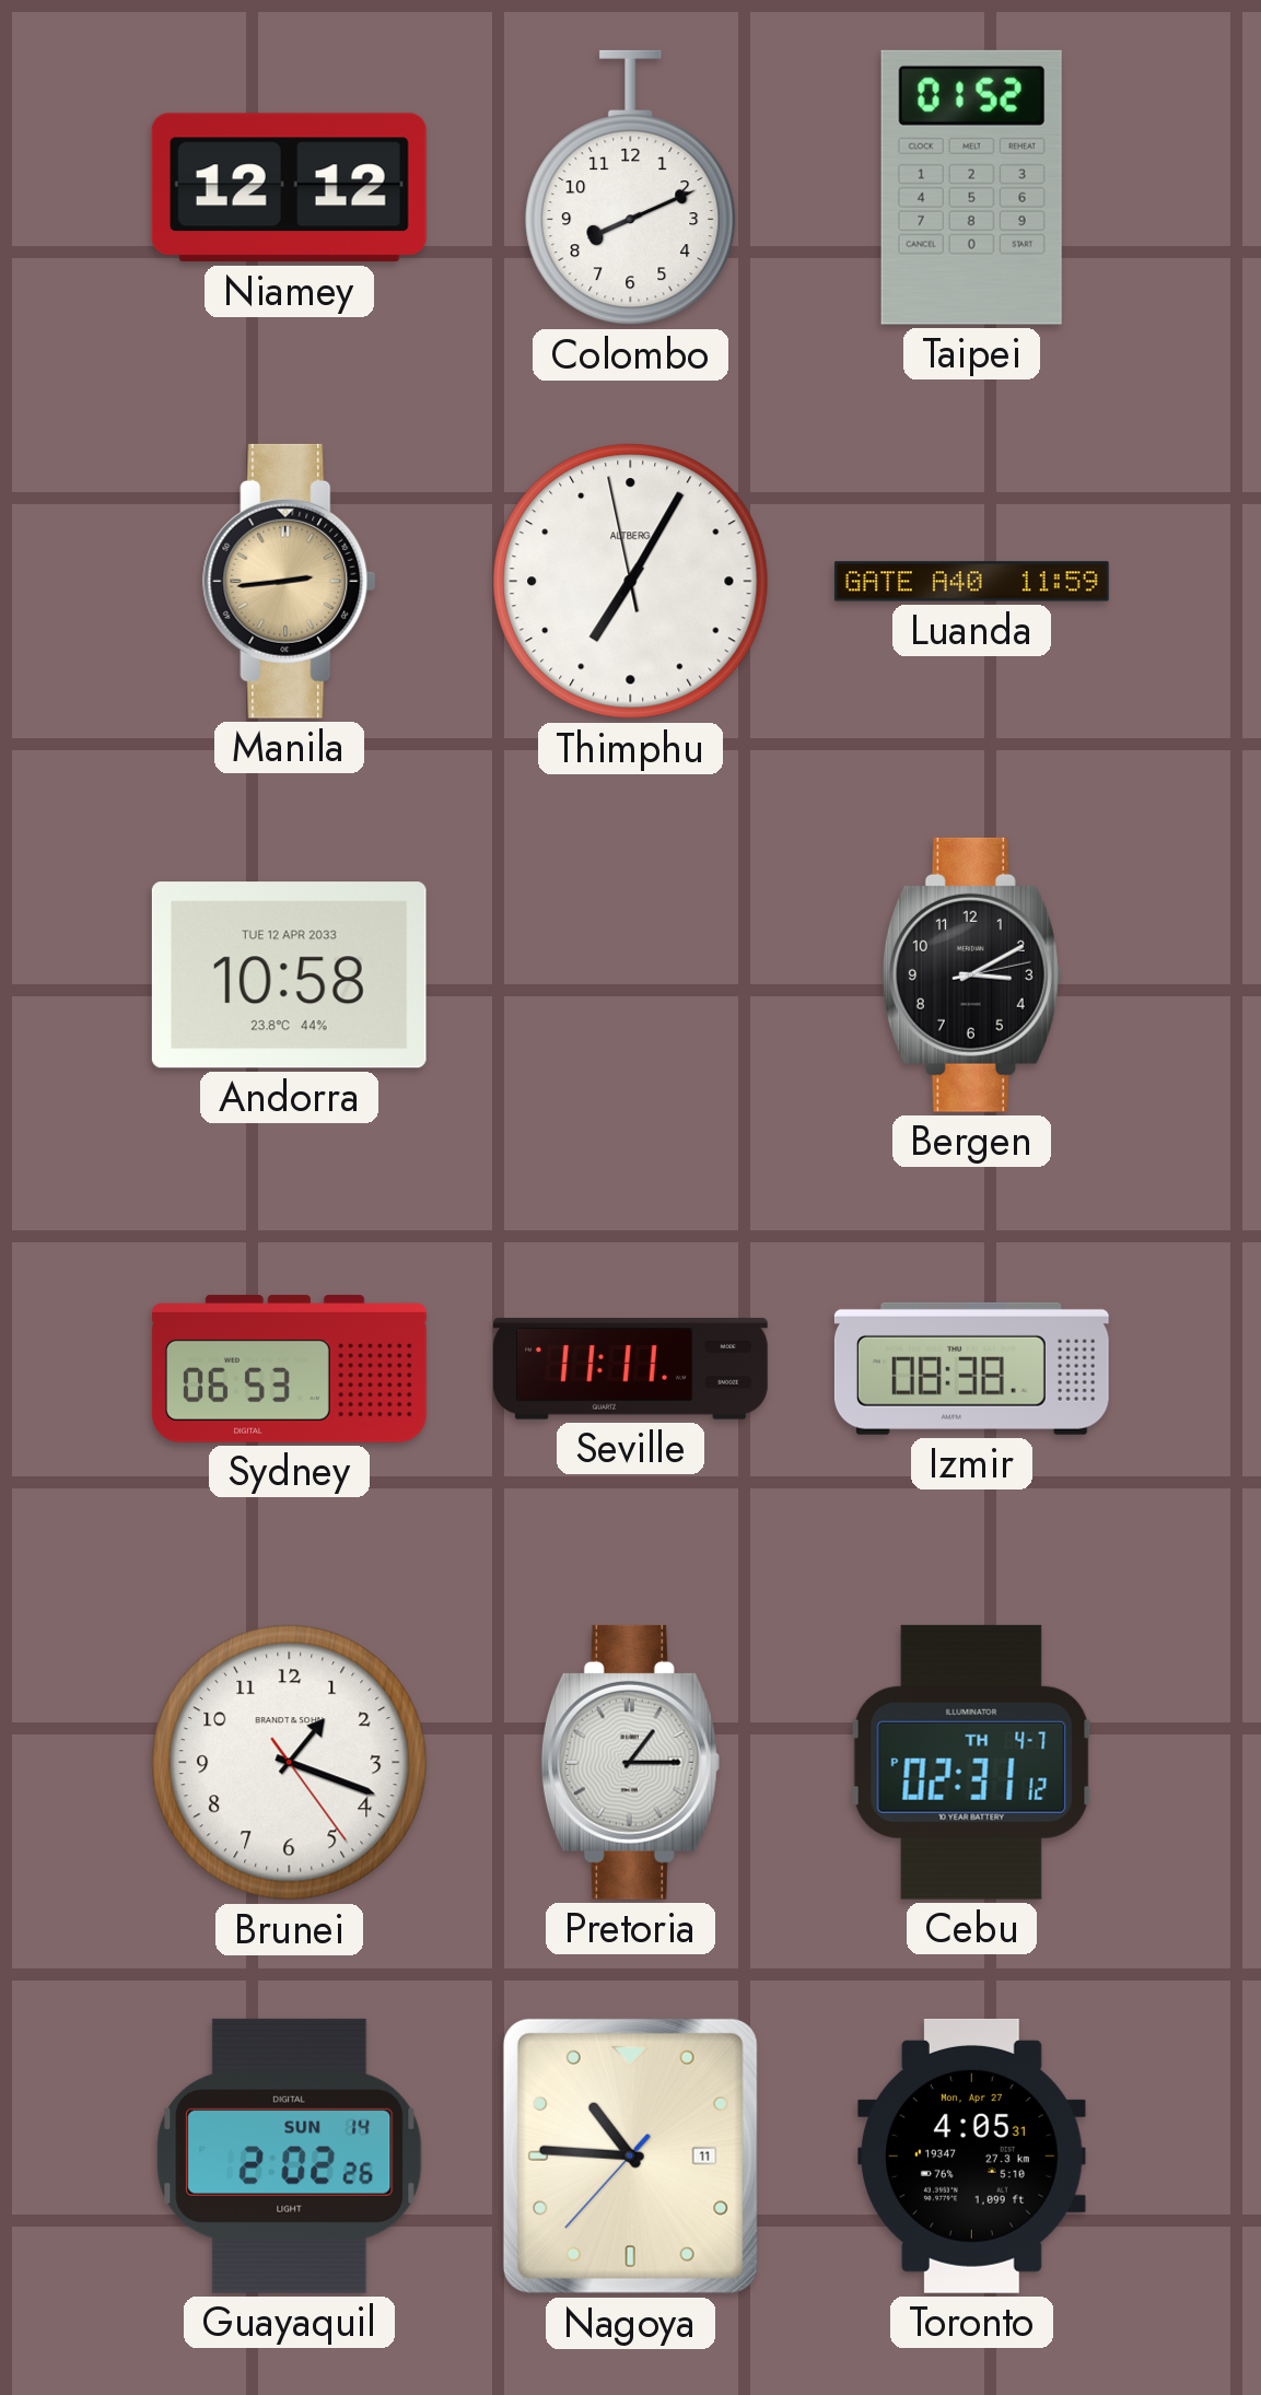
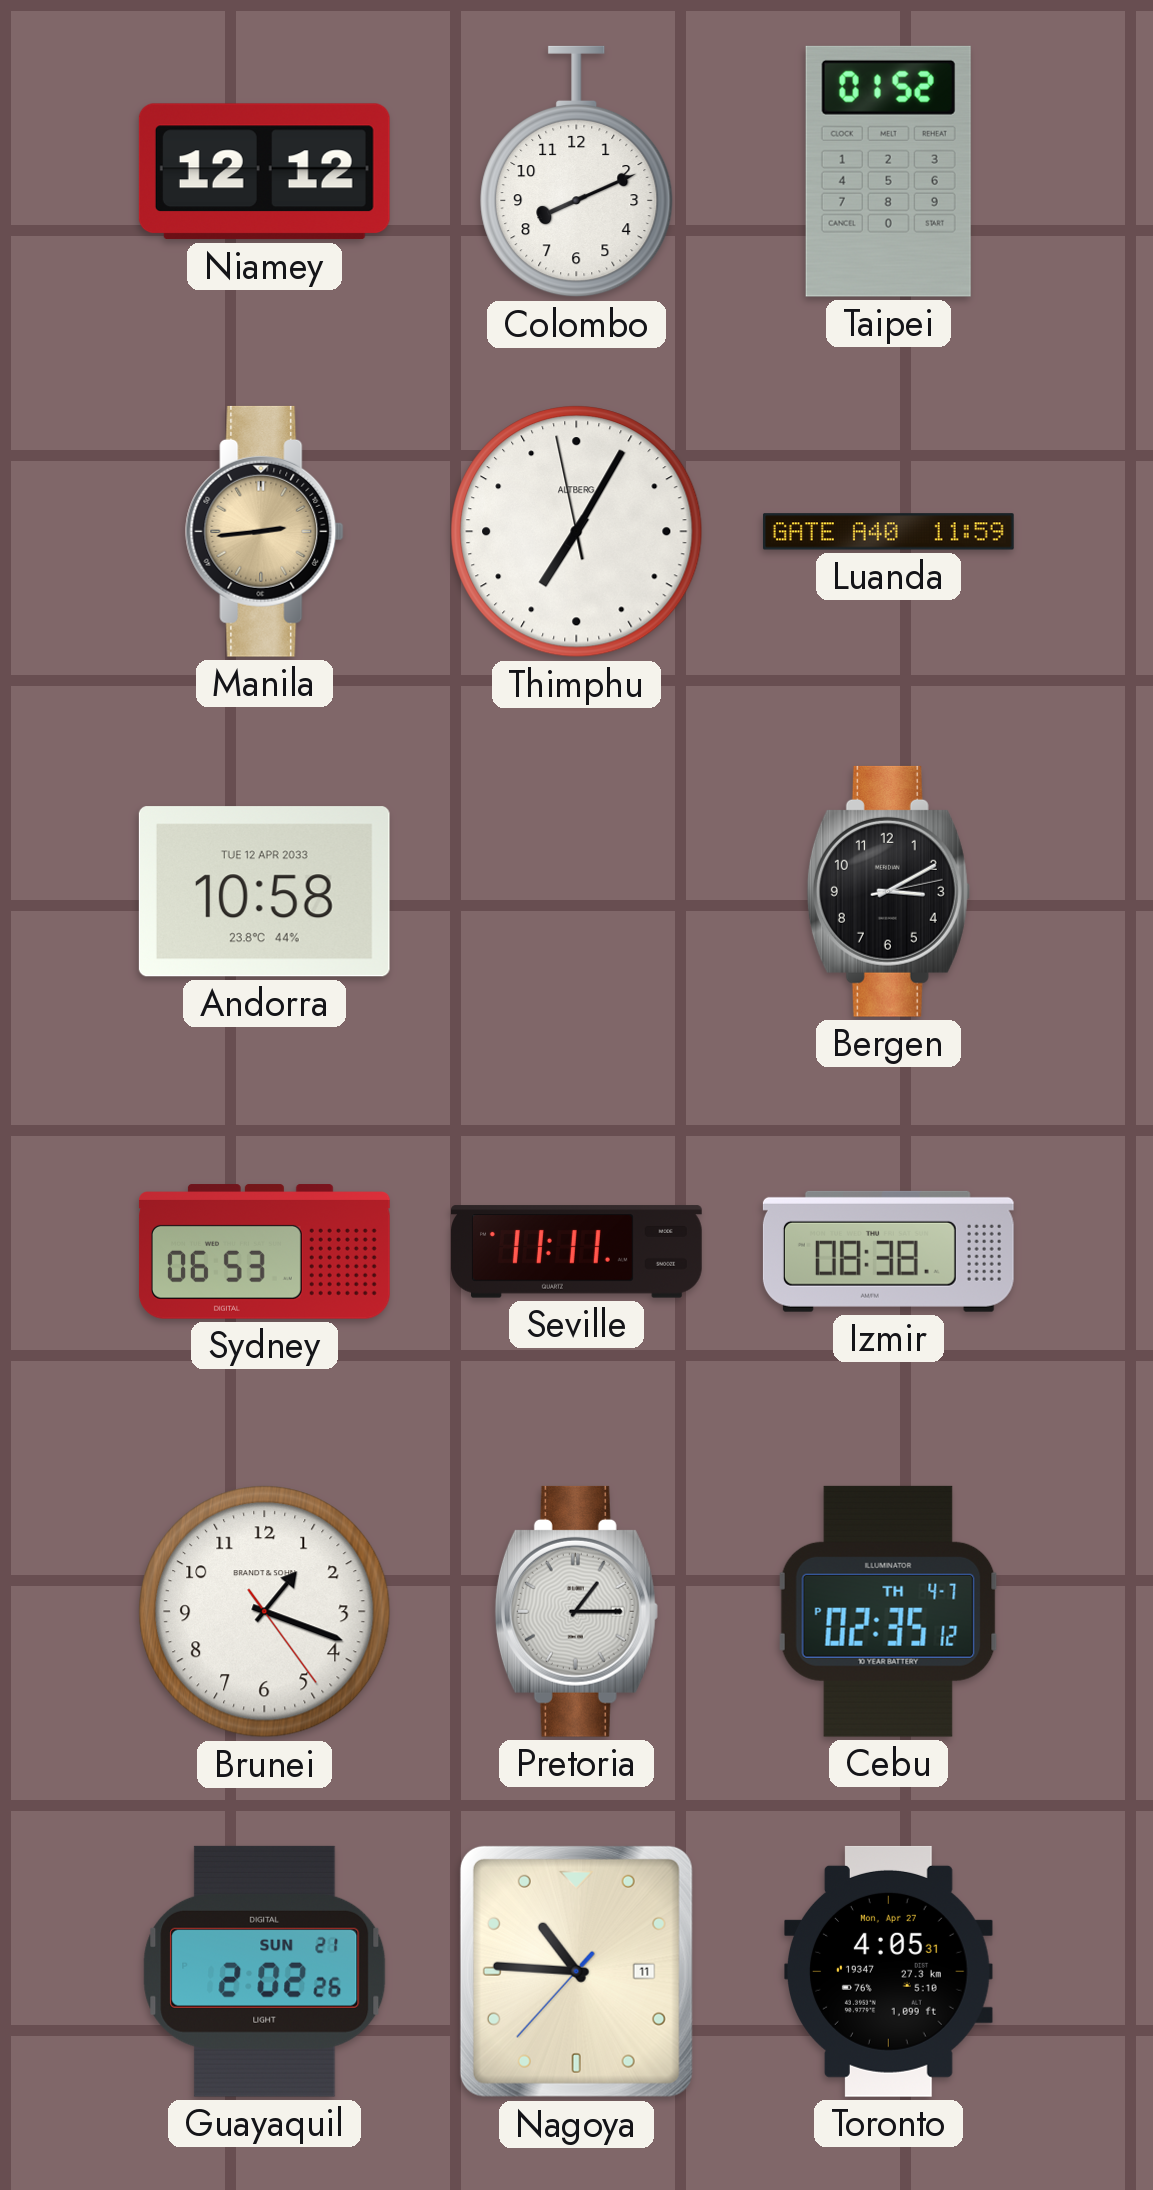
Cebu: 02:31 -> 02:35 (888, 1611)
Guayaquil date: SUN 14 -> SUN 21 (265, 1971)
